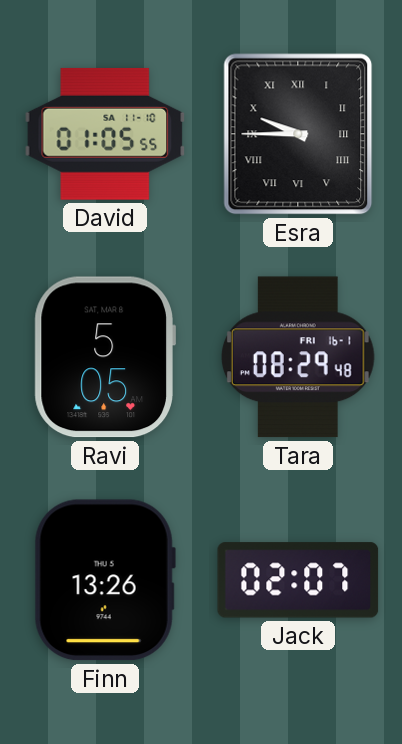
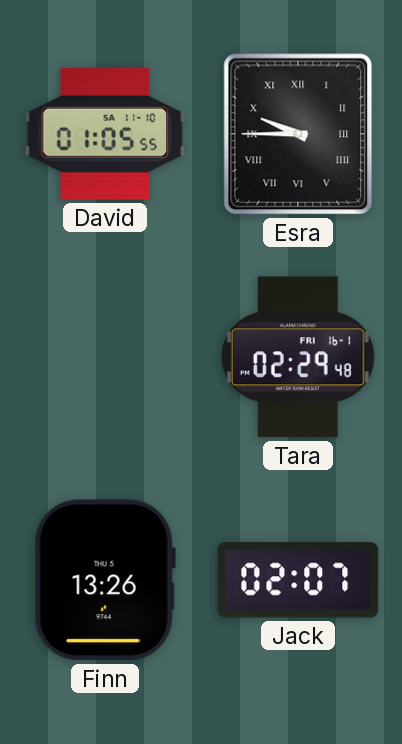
Ravi: 5:05 -> none (105, 357)
Tara: 08:29 -> 02:29 (298, 357)
